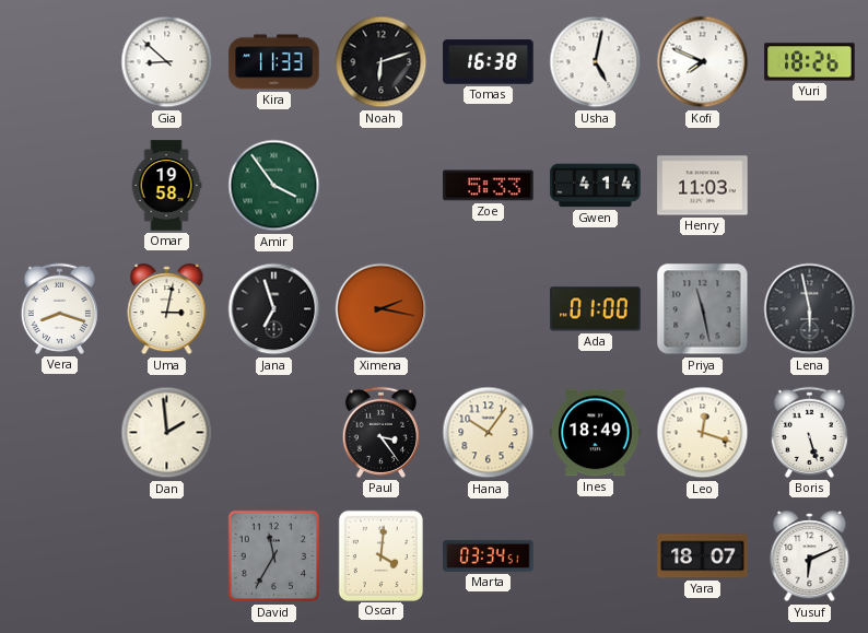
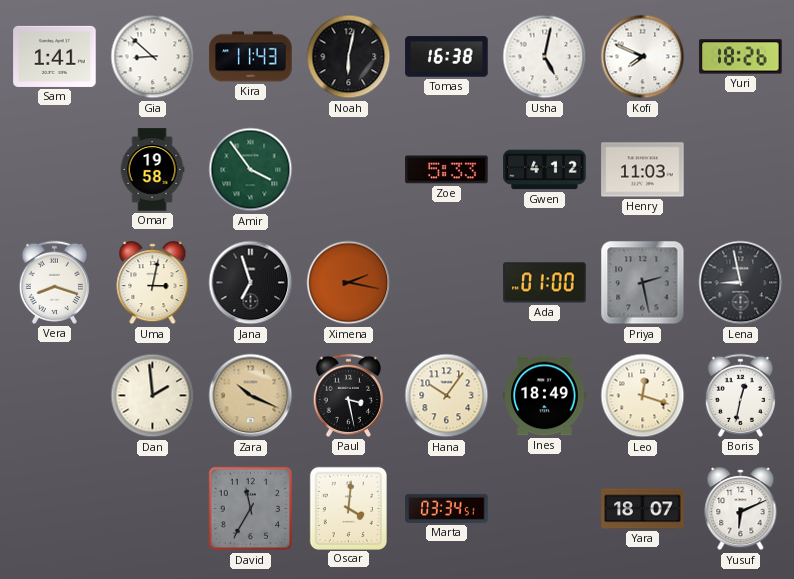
Sam: none -> 1:41 (55, 56)
Kira: 11:33 -> 11:43 (251, 57)
Noah: 6:12 -> 6:02 (349, 57)
Gwen: 4:14 -> 4:12 (545, 170)
Priya: 11:28 -> 2:28 (643, 283)
Lena: 5:58 -> 8:58 (741, 283)
Zara: none -> 10:19 (251, 396)
Paul: 3:24 -> 3:28 (348, 395)
Boris: 5:27 -> 12:32 (740, 395)
